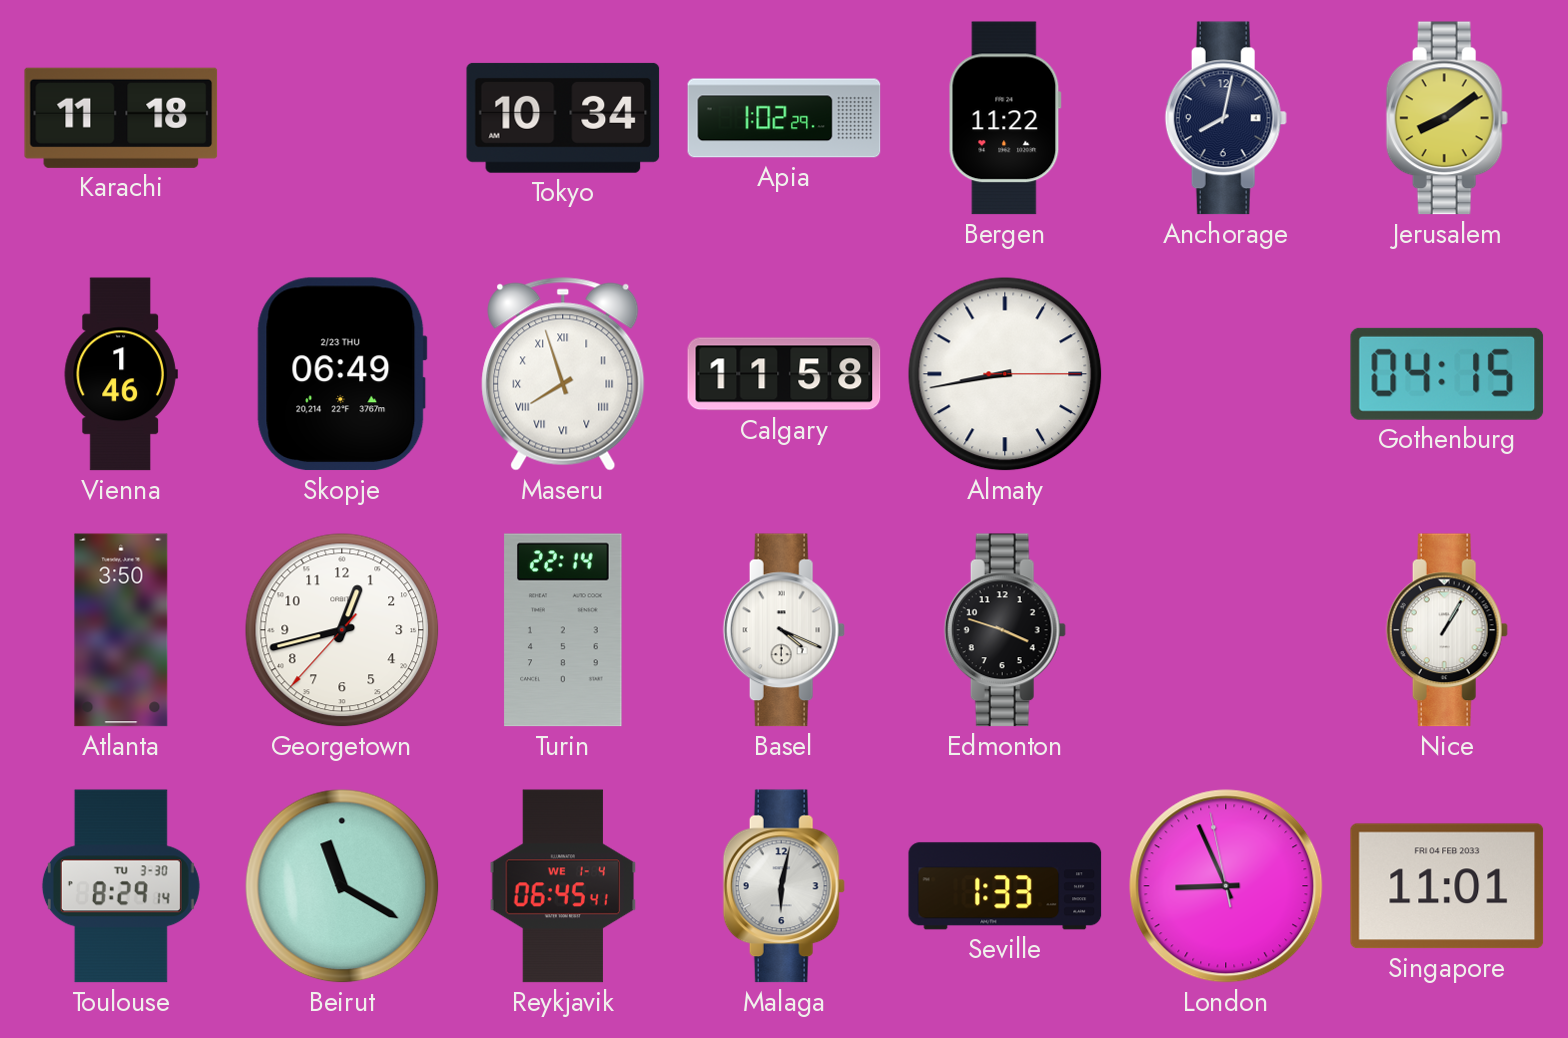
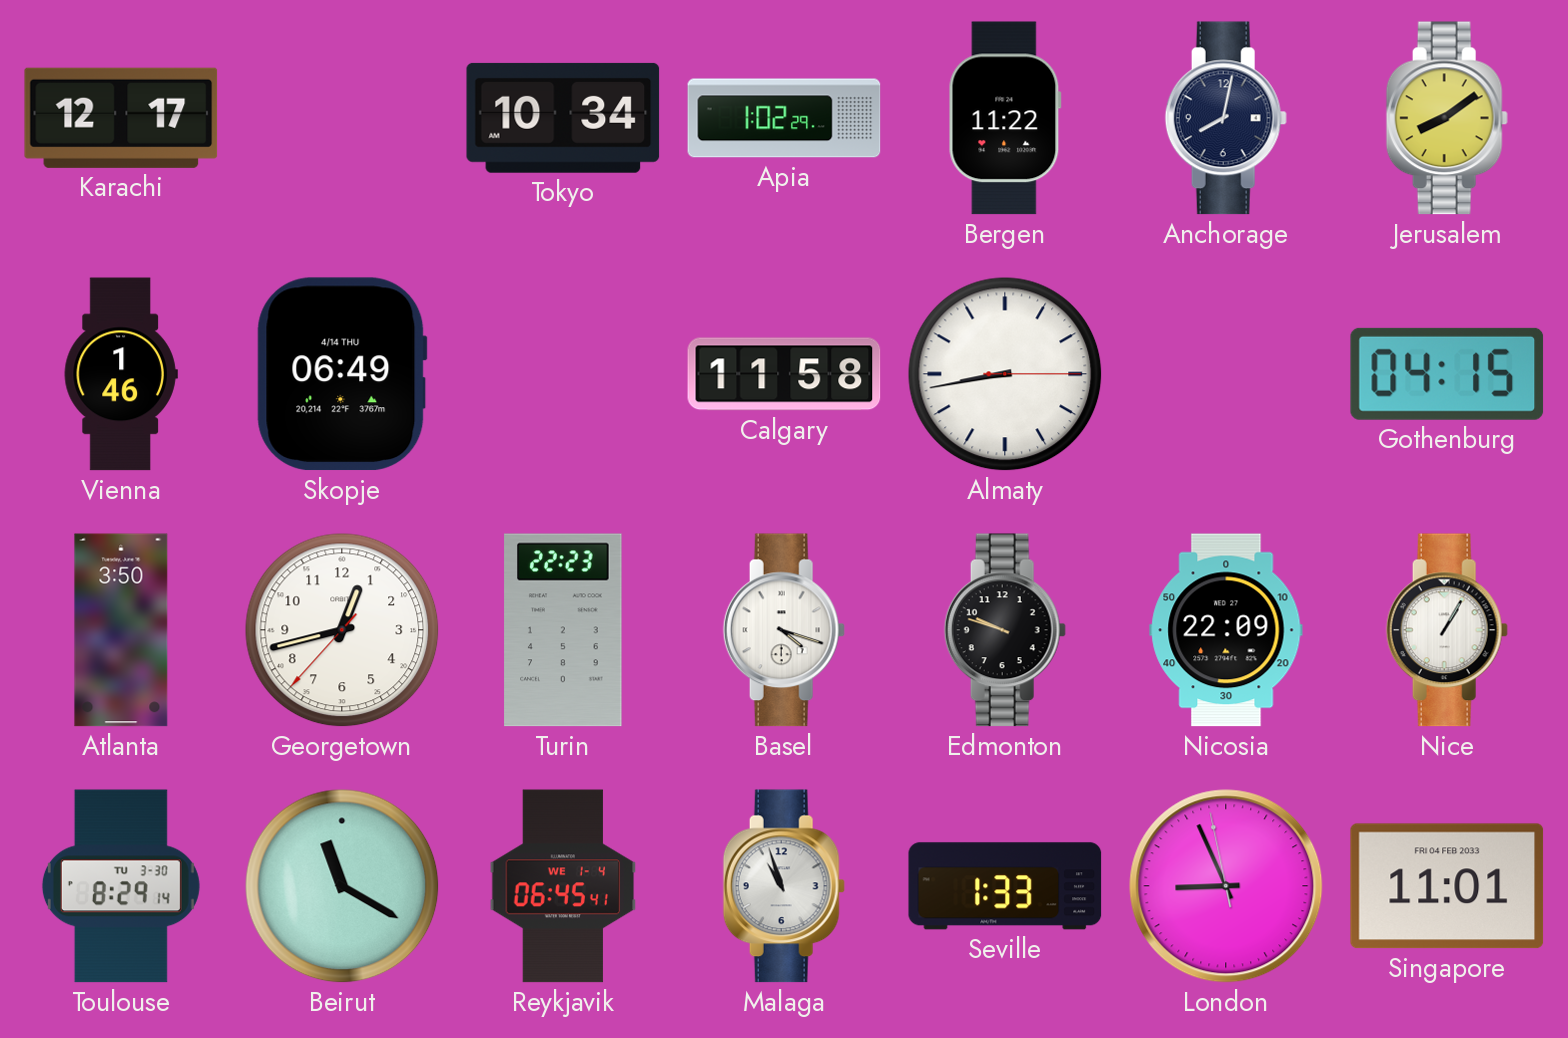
Karachi: 11:18 -> 12:17 (121, 118)
Skopje date: 2/23 THU -> 4/14 THU (342, 374)
Maseru: 7:57 -> none (563, 374)
Turin: 22:14 -> 22:23 (563, 630)
Basel: 4:19 -> 4:18 (784, 630)
Edmonton: 3:48 -> 9:48 (1005, 630)
Nicosia: none -> 22:09 (1226, 630)
Malaga: 6:02 -> 10:57 (784, 886)
